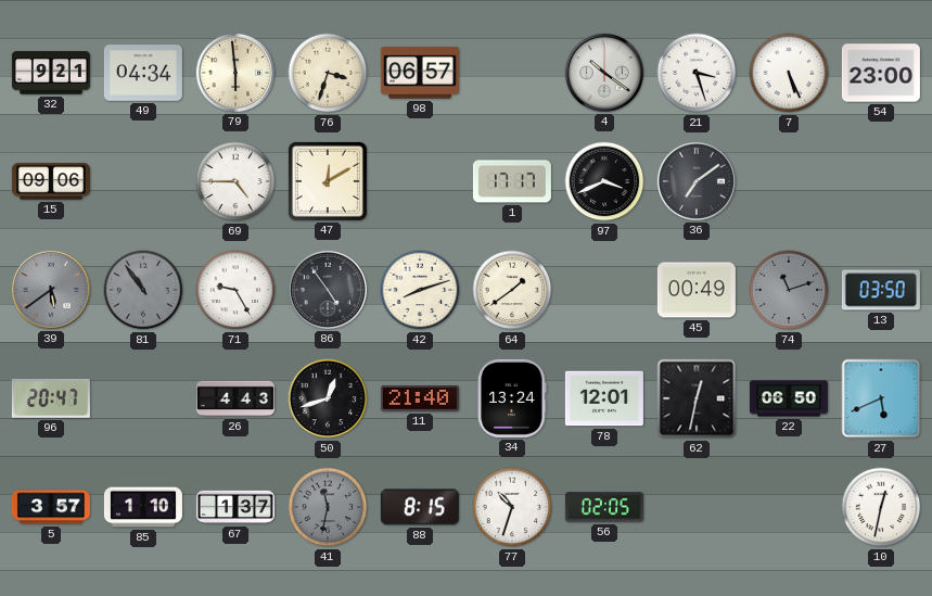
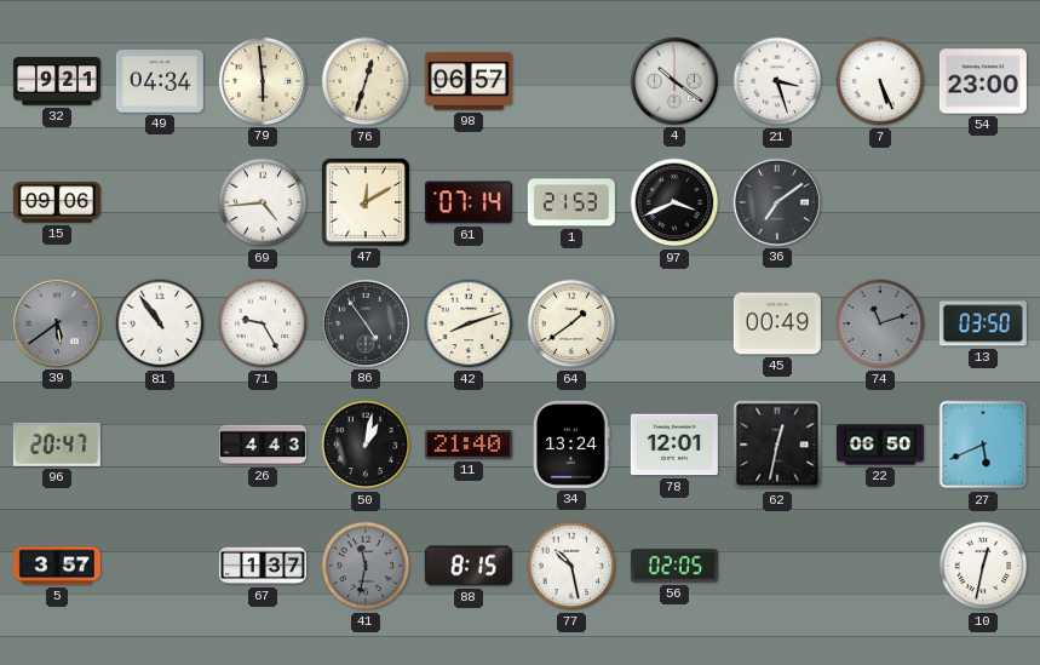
76: 3:33 -> 12:33 (366, 81)
69: 4:45 -> 4:44 (263, 202)
61: none -> 07:14 (469, 202)
1: 17:17 -> 21:53 (571, 202)
81 dial: grey -> white (160, 323)
50: 12:42 -> 1:02 (366, 445)
85: 1:10 -> none (143, 507)
77: 10:33 -> 10:28 (571, 566)
